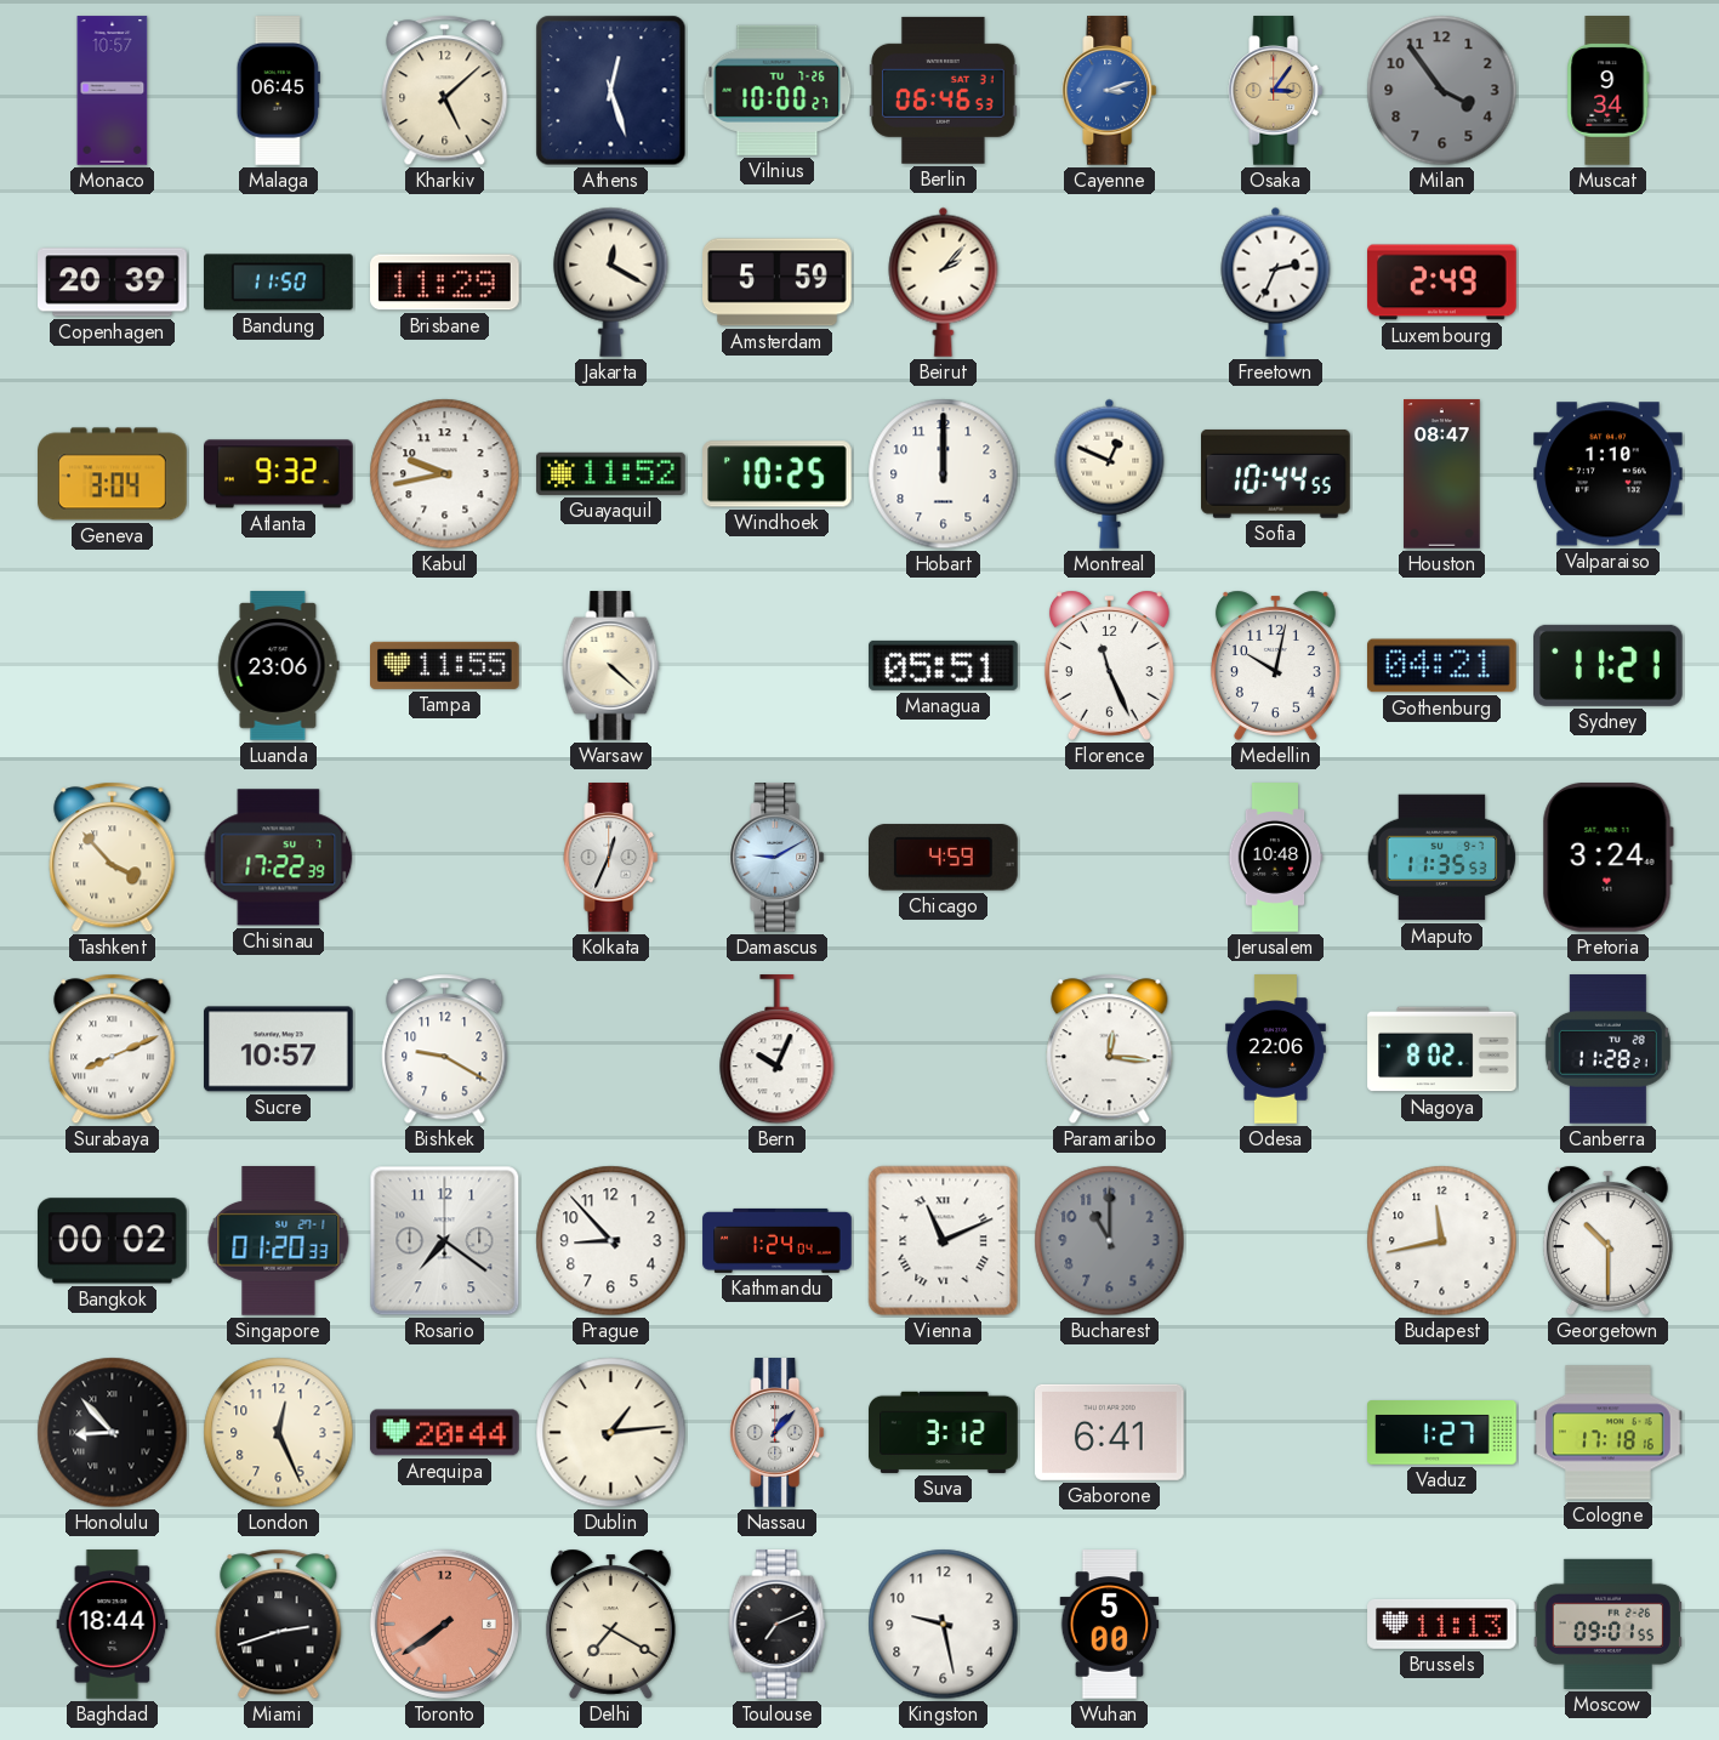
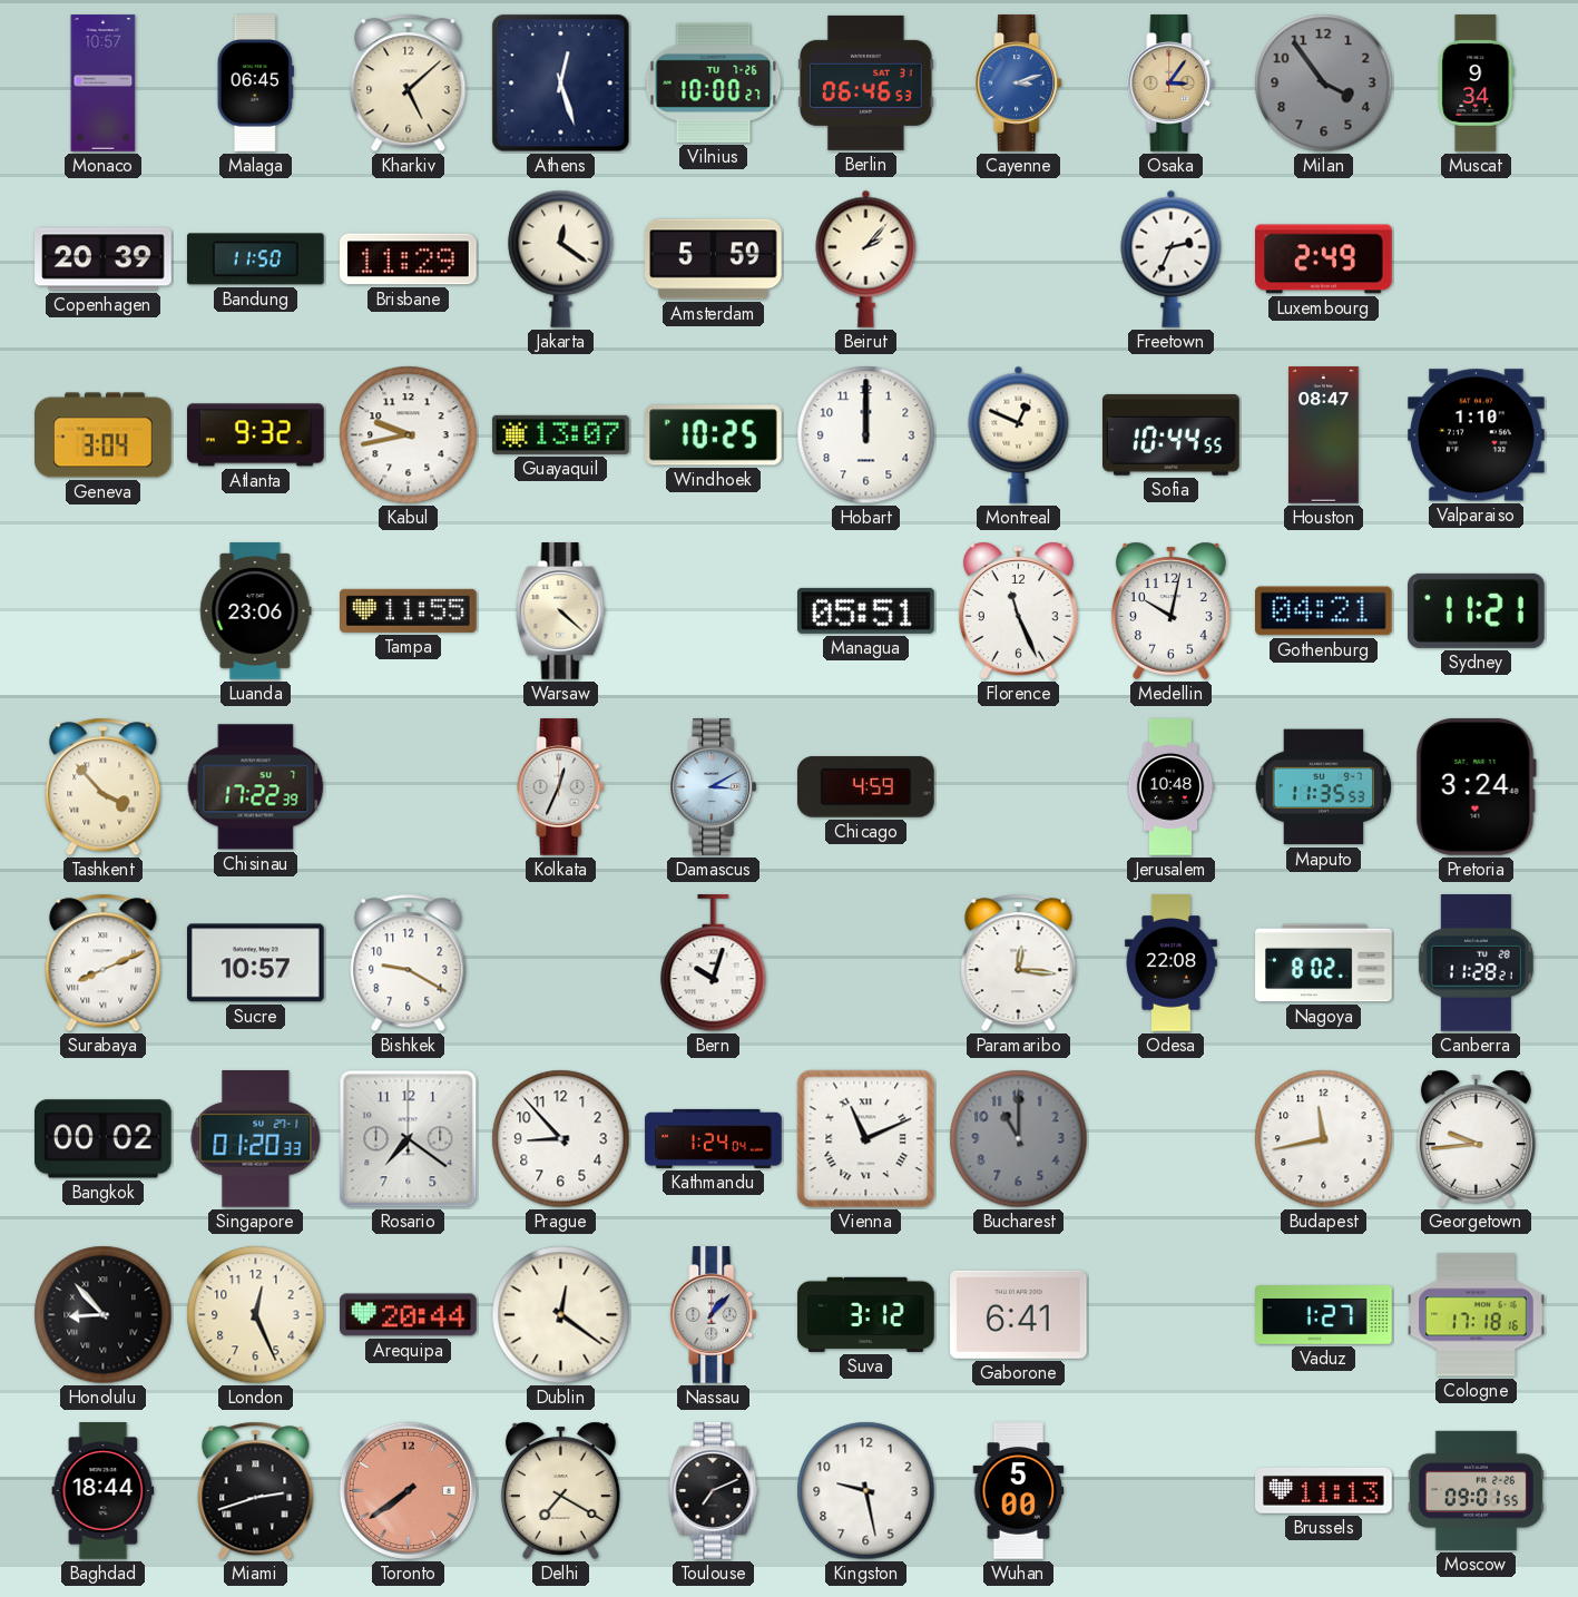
Jakarta: 12:20 -> 12:21 (561, 258)
Guayaquil: 11:52 -> 13:07 (561, 434)
Damascus: 9:10 -> 3:10 (714, 787)
Bern: 10:04 -> 10:03 (714, 963)
Odesa: 22:06 -> 22:08 (1170, 963)
Georgetown: 10:30 -> 9:44 (1476, 1138)
Dublin: 1:14 -> 12:21 (561, 1315)
